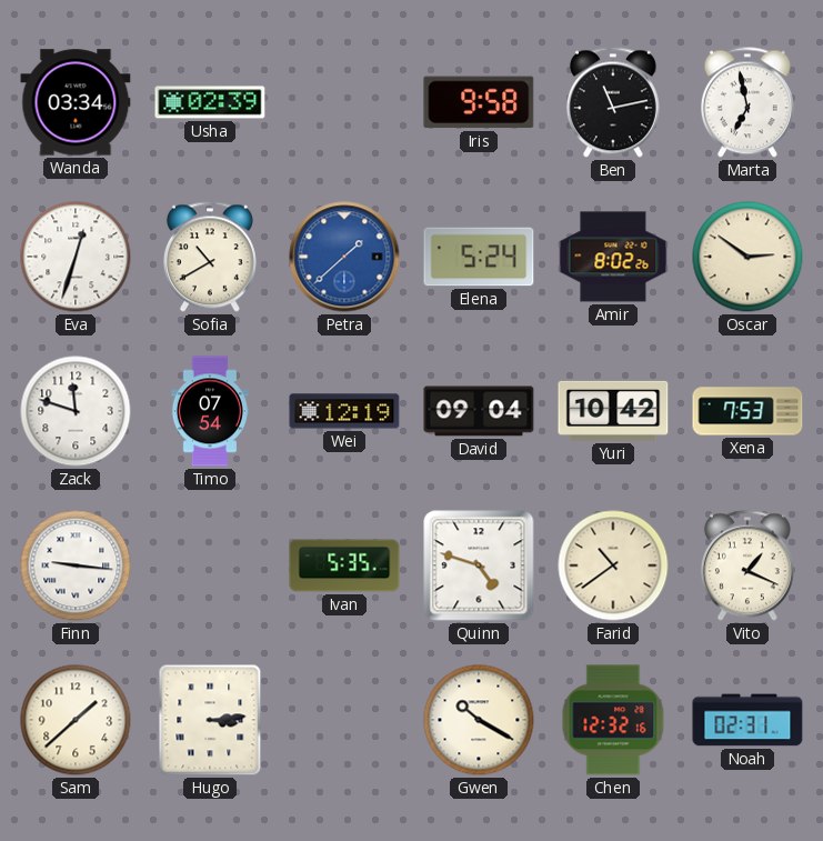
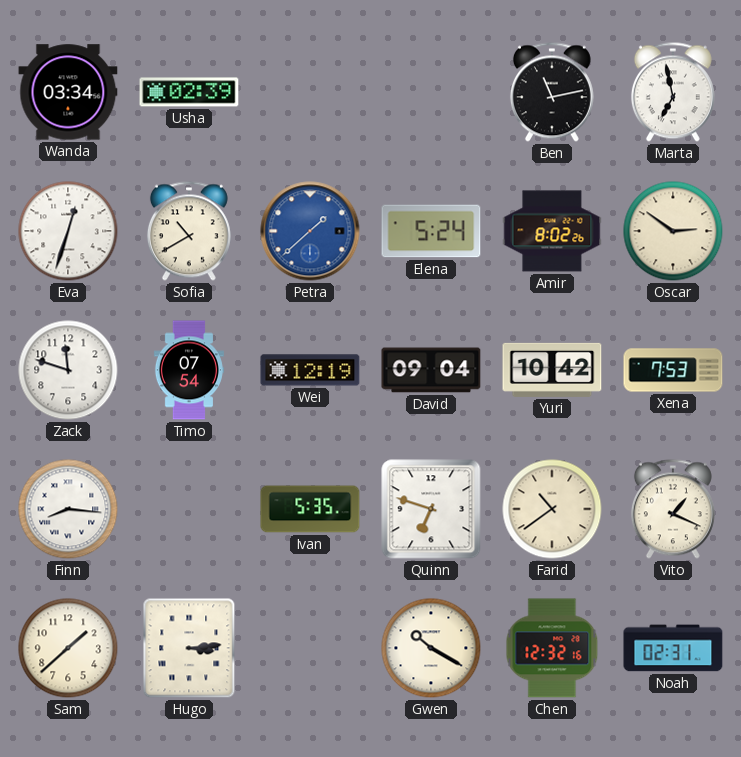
Iris: 9:58 -> none (479, 102)
Finn: 9:16 -> 8:16 (68, 509)
Quinn: 4:48 -> 6:48 (431, 509)
